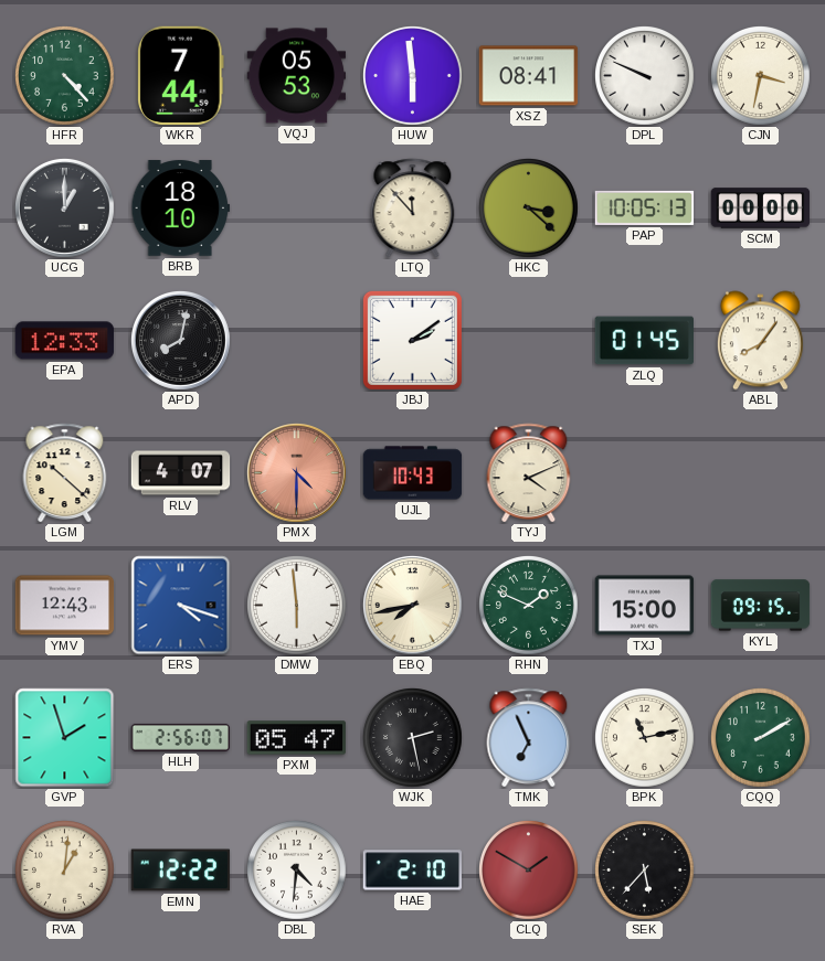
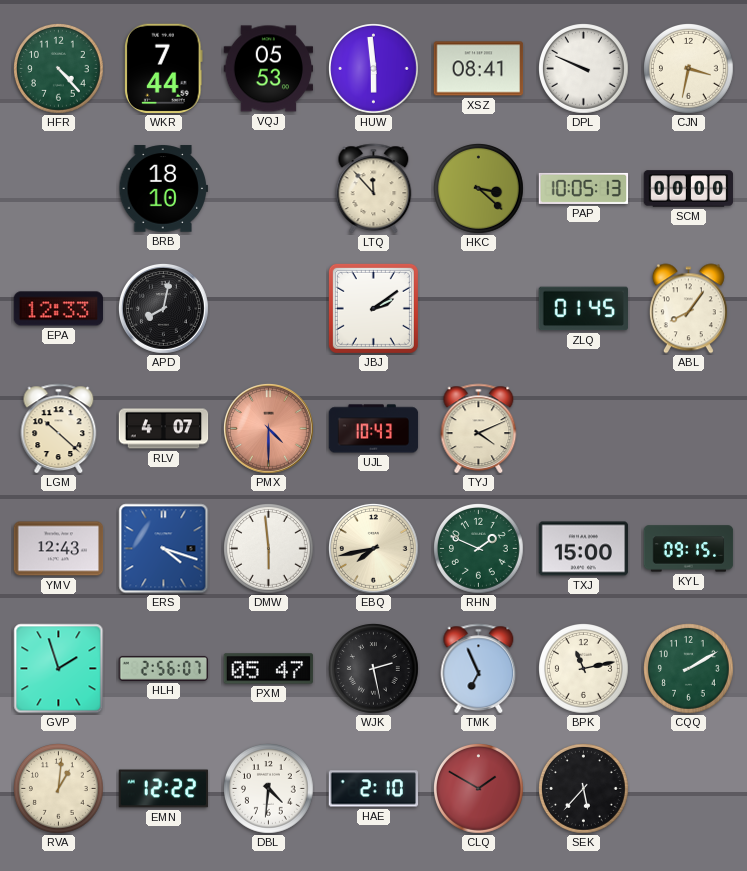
UCG: 1:00 -> none (65, 209)
